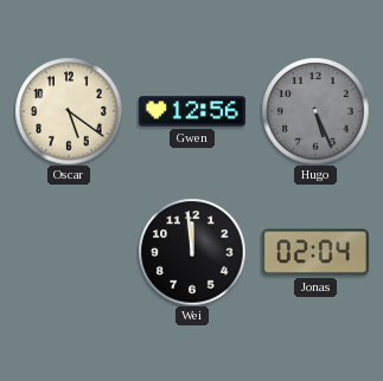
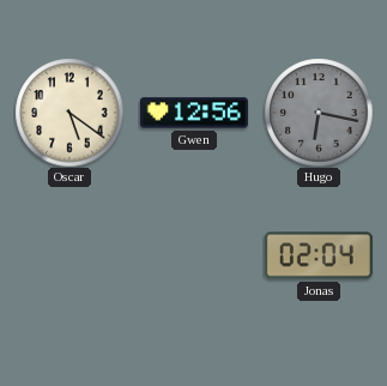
Hugo: 5:26 -> 6:17 (319, 113)
Wei: 11:59 -> none (192, 252)
